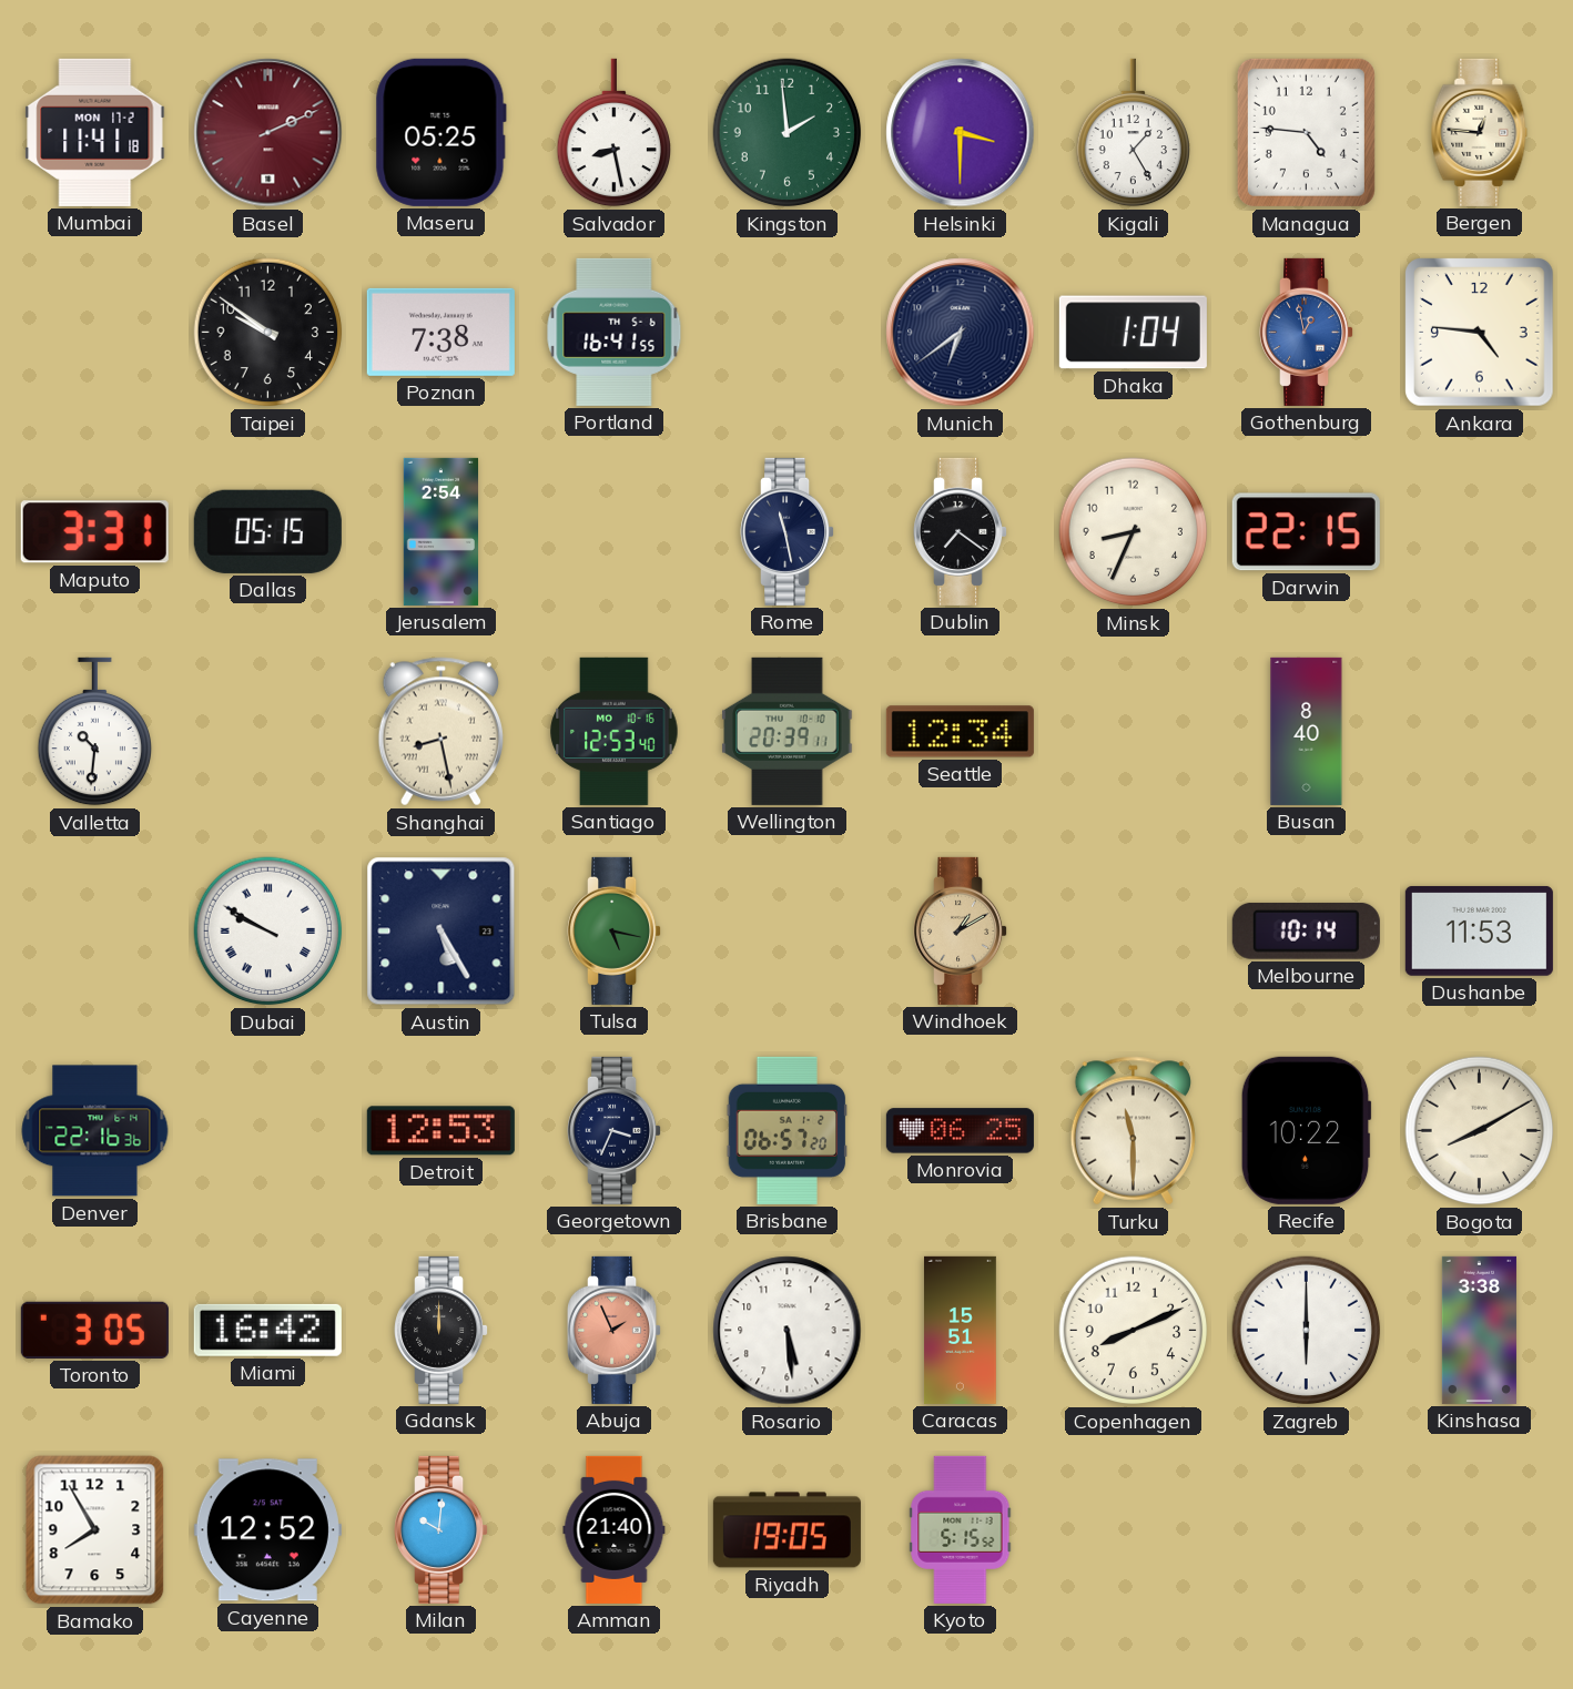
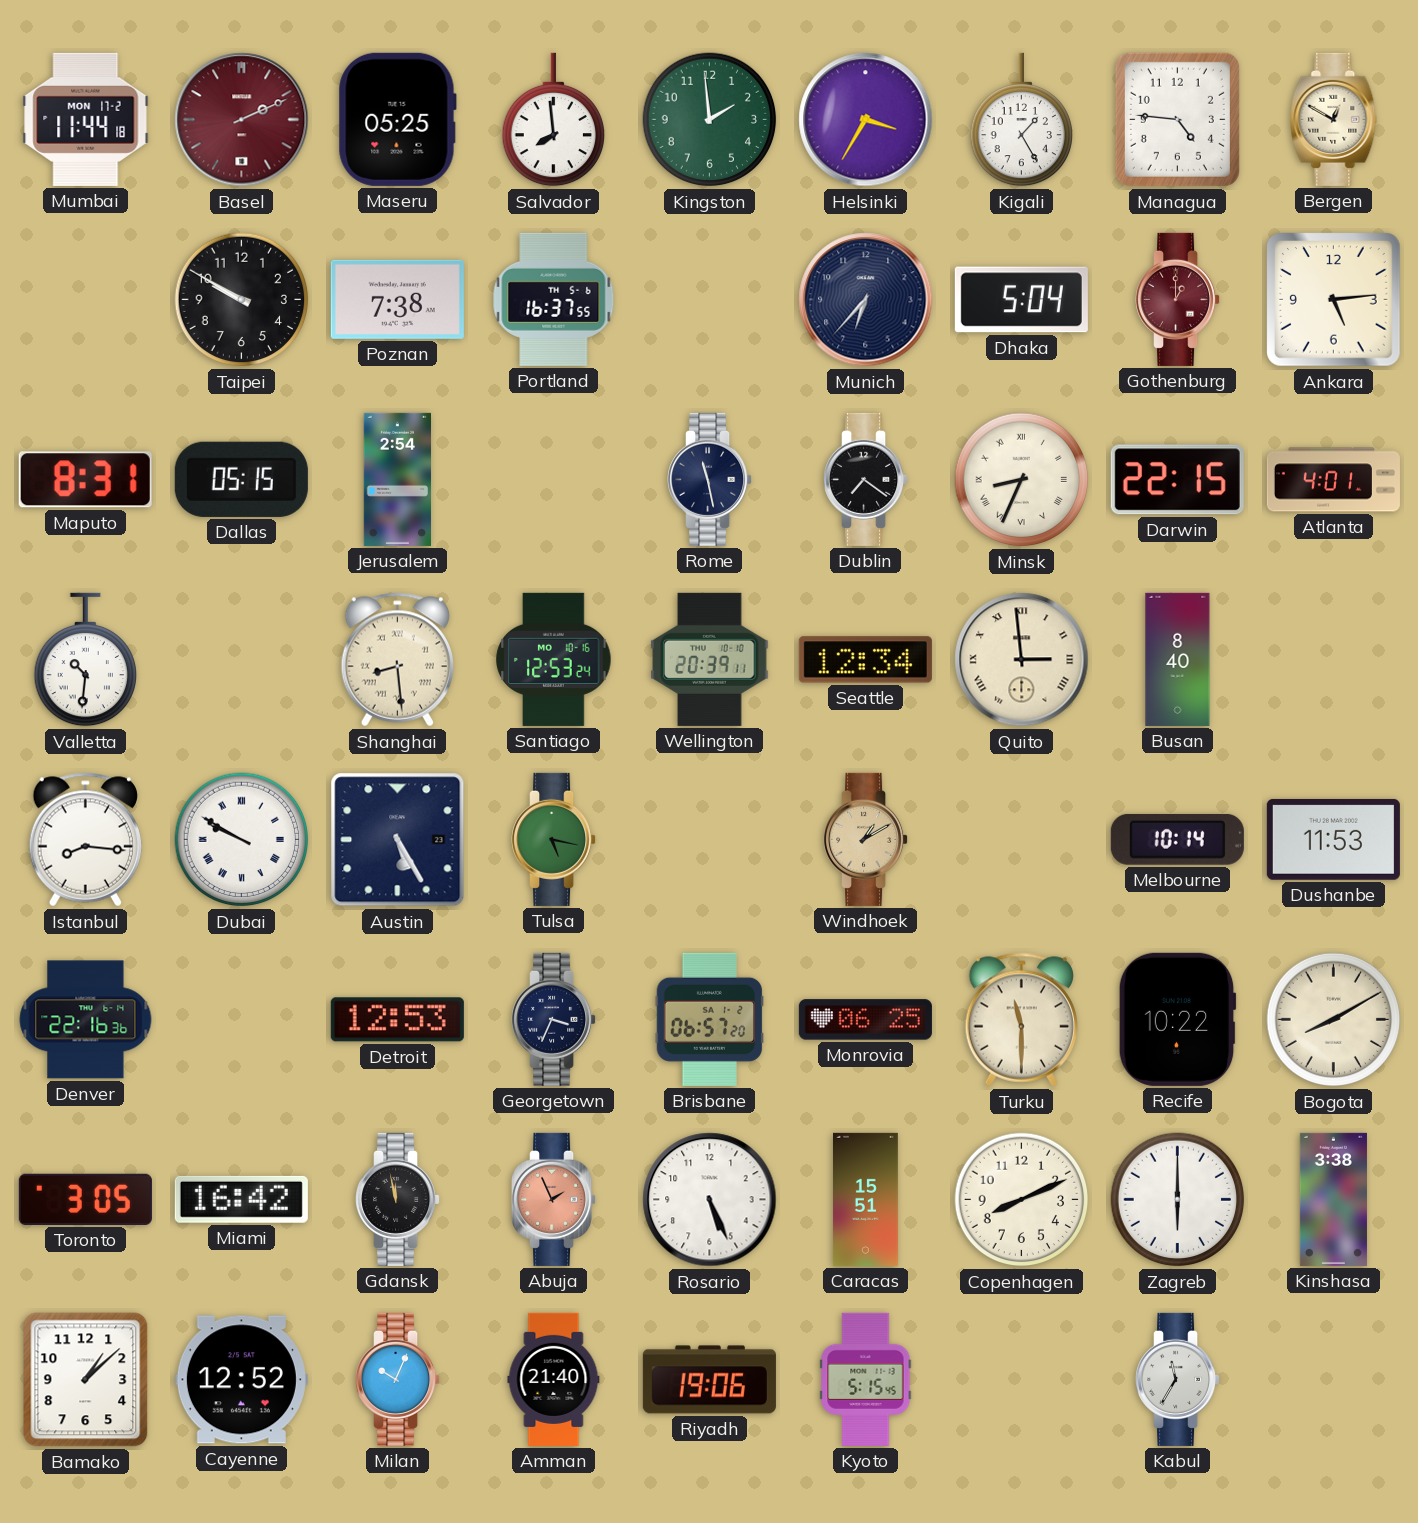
Mumbai: 11:41 -> 11:44 (86, 119)
Salvador: 8:28 -> 7:59 (553, 120)
Helsinki: 3:30 -> 3:35 (866, 120)
Bergen: 12:46 -> 12:50 (1334, 119)
Taipei: 9:51 -> 9:50 (242, 300)
Portland: 16:41 -> 16:37 (554, 299)
Munich: 6:39 -> 6:37 (866, 300)
Dhaka: 1:04 -> 5:04 (1021, 300)
Gothenburg: 12:58 -> 1:00 (1178, 299)
Gothenburg dial: blue -> burgundy (1178, 299)
Ankara: 4:46 -> 5:14 (1334, 300)
Maputo: 3:31 -> 8:31 (85, 480)
Minsk numerals: Arabic -> Roman (1022, 480)
Atlanta: none -> 4:01 (1333, 480)
Shanghai: 8:28 -> 8:29 (397, 660)
Santiago: 12:53:40 -> 12:53:24 (554, 659)
Quito: none -> 2:59 (1022, 660)
Istanbul: none -> 8:16 (85, 840)
Gdansk: 12:00 -> 11:58 (398, 1199)
Rosario: 5:29 -> 5:26 (710, 1200)
Bamako: 7:55 -> 1:08 (86, 1380)
Milan: 10:01 -> 10:04 (398, 1379)
Riyadh: 19:05 -> 19:06 (709, 1380)
Kyoto: 5:15:52 -> 5:15:45 (866, 1379)
Kabul: none -> 11:35 (1178, 1379)
